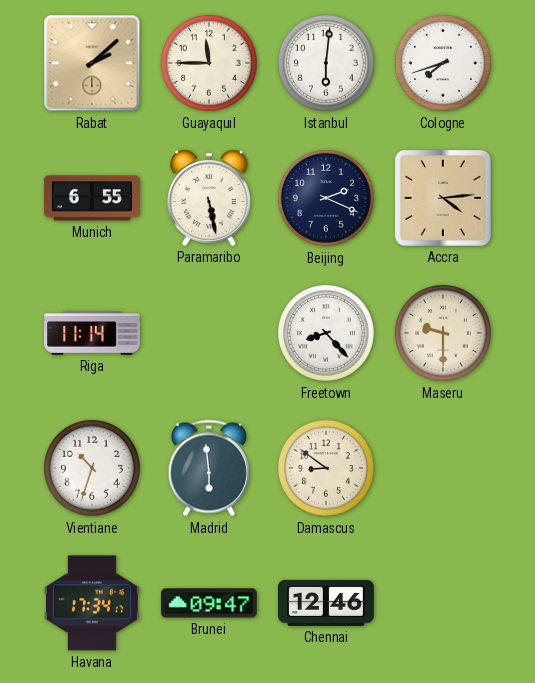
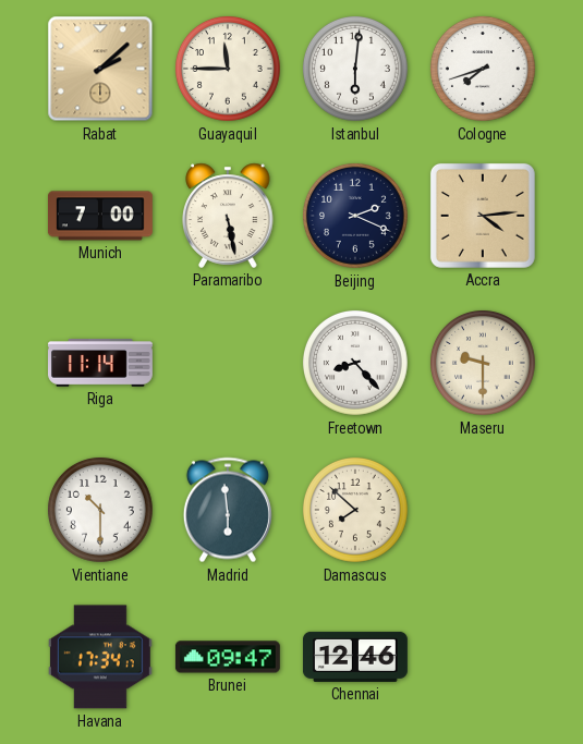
Munich: 6:55 -> 7:00 (100, 216)
Vientiane: 10:33 -> 10:30 (100, 510)
Damascus: 8:51 -> 7:52 (355, 510)
